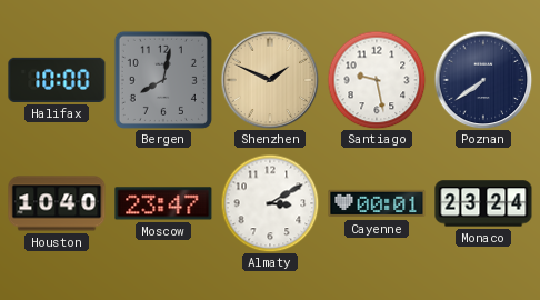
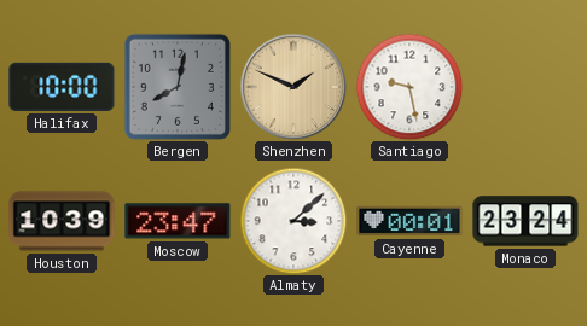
Poznan: 7:39 -> none (483, 80)
Houston: 10:40 -> 10:39 (62, 221)
Almaty: 3:10 -> 3:08 (293, 221)
